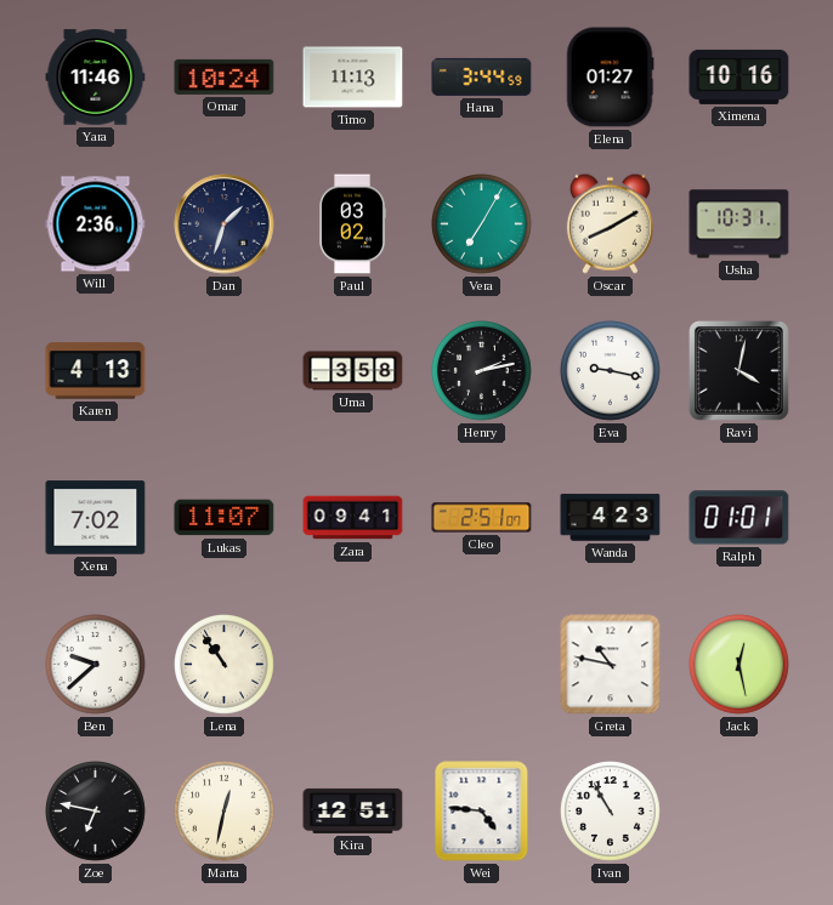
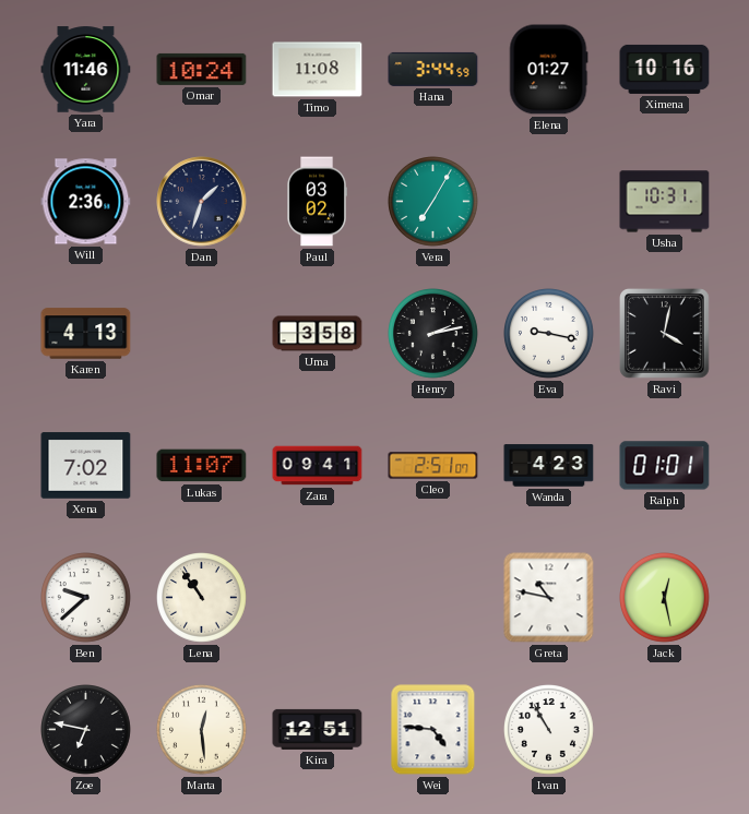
Timo: 11:13 -> 11:08 (318, 70)
Oscar: 8:10 -> none (610, 223)
Marta: 12:32 -> 12:29 (202, 730)
